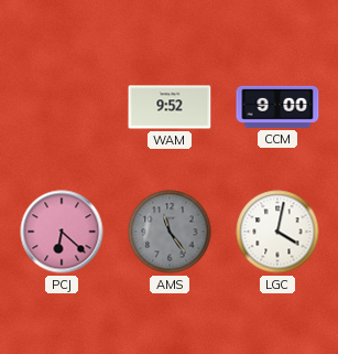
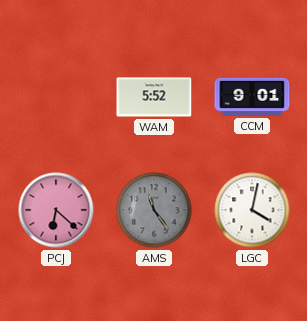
WAM: 9:52 -> 5:52 (154, 97)
CCM: 9:00 -> 9:01 (252, 97)
